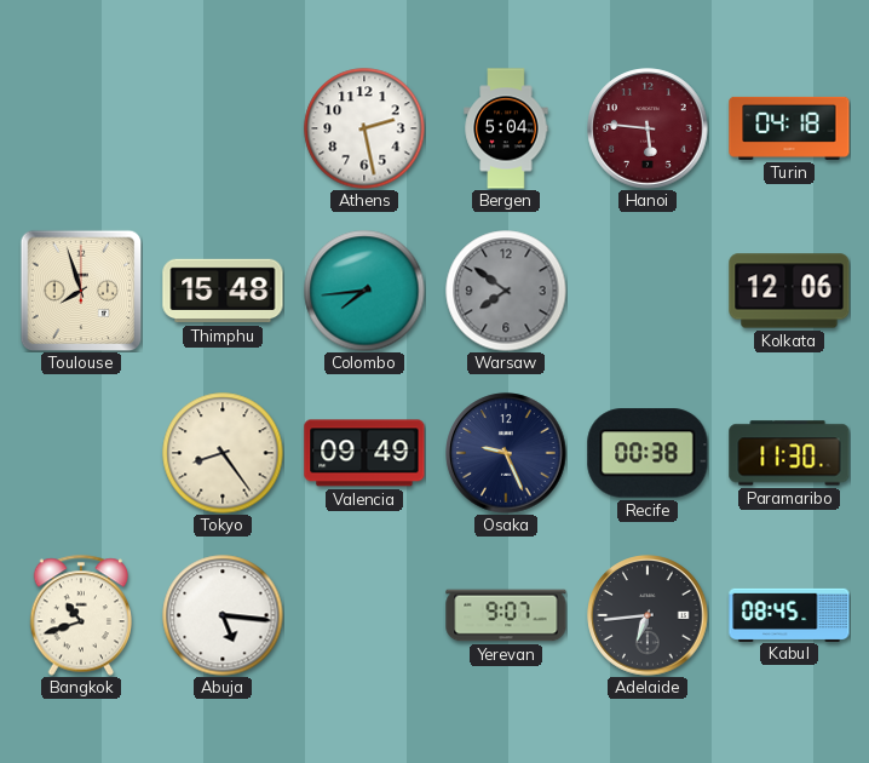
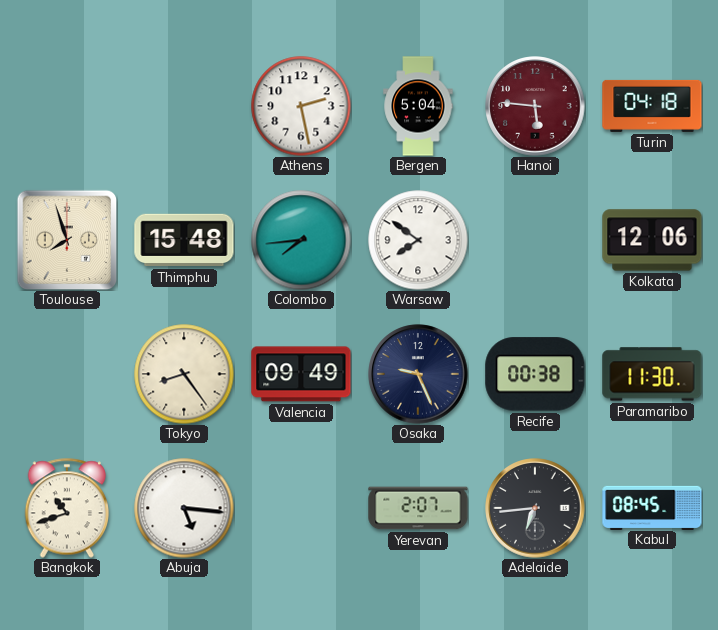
Warsaw dial: grey -> white (418, 240)
Yerevan: 9:07 -> 2:07 (418, 508)
